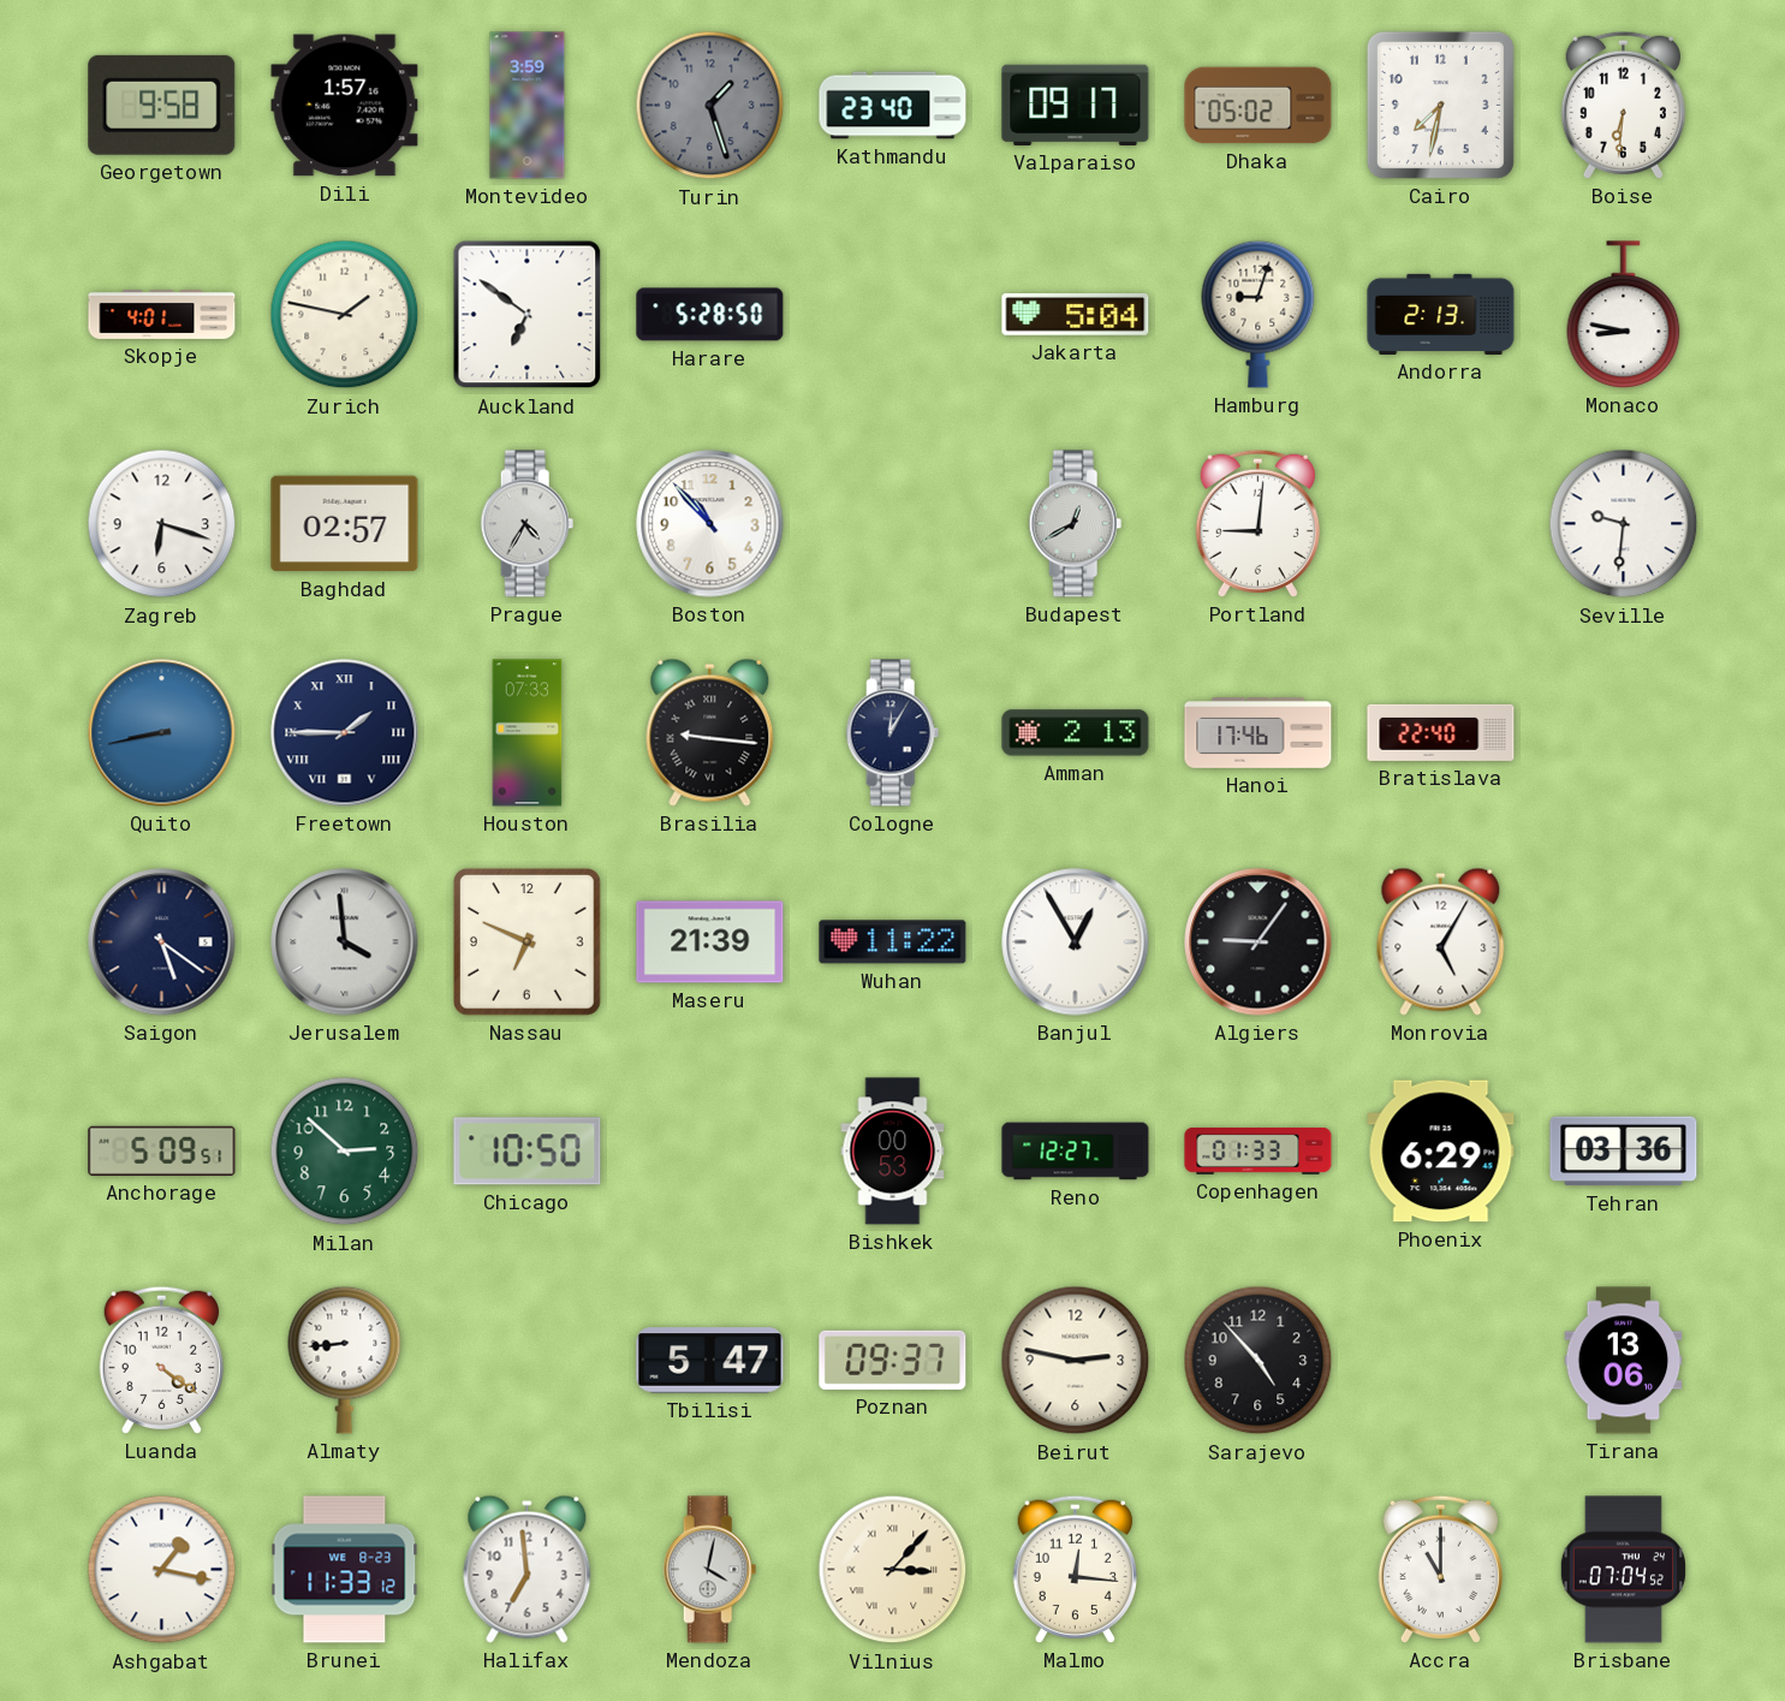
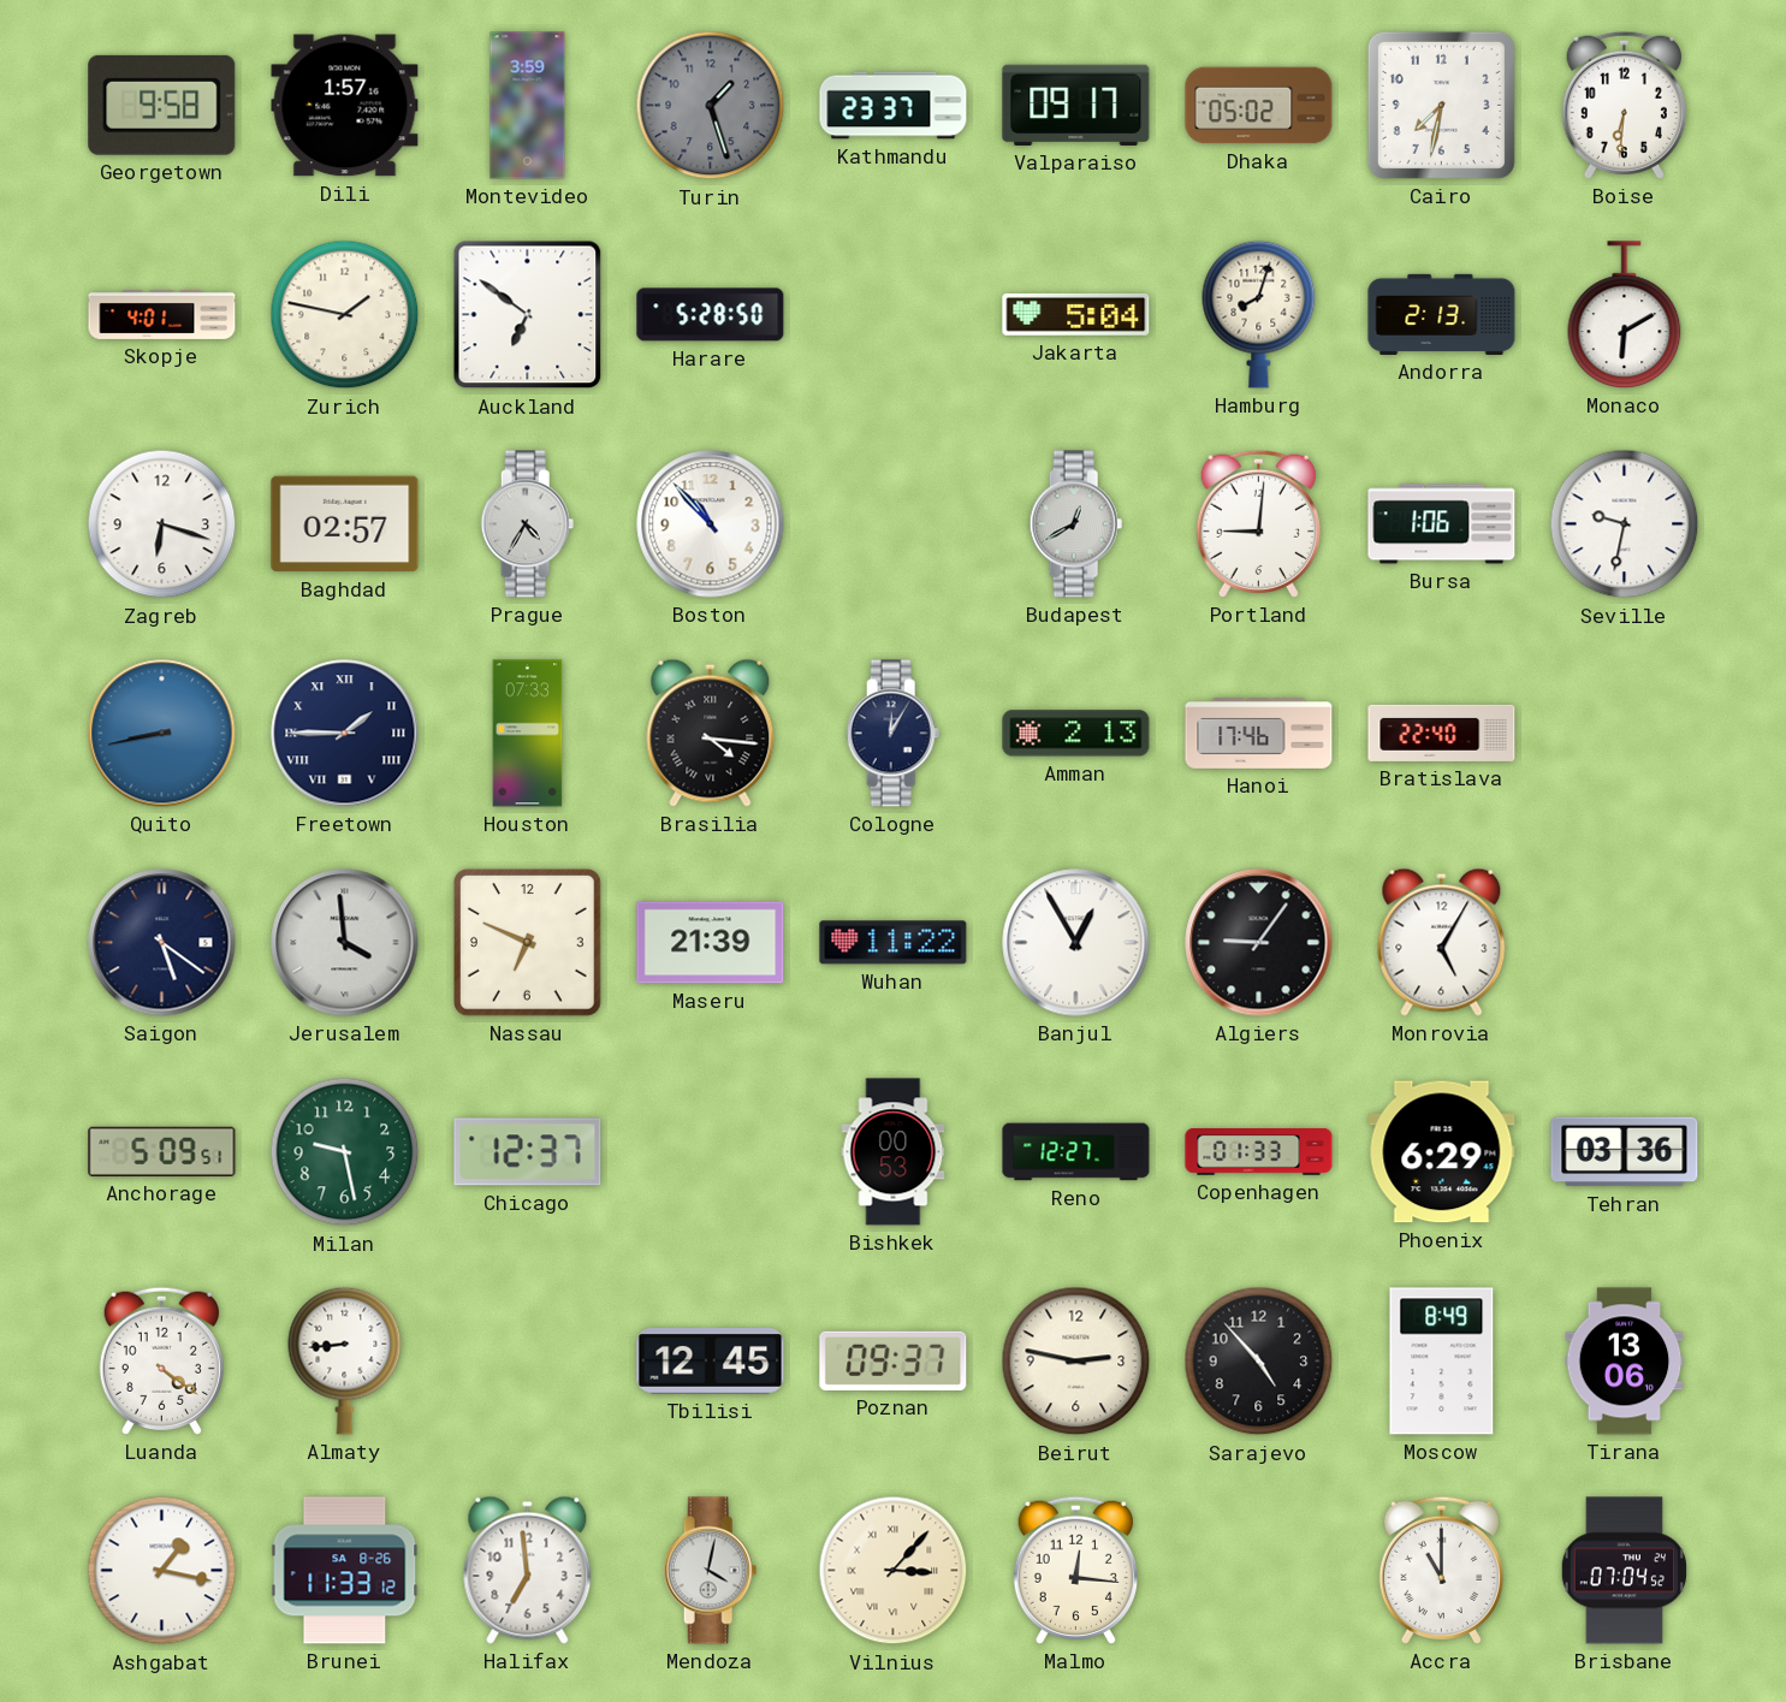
Kathmandu: 23:40 -> 23:37 (894, 106)
Hamburg: 9:03 -> 8:03 (1259, 314)
Monaco: 8:47 -> 6:10 (1625, 315)
Bursa: none -> 1:06 (1442, 524)
Seville: 9:31 -> 9:32 (1625, 524)
Brasilia: 9:16 -> 4:16 (711, 733)
Milan: 2:52 -> 9:28 (345, 1152)
Chicago: 10:50 -> 12:37 (528, 1152)
Tbilisi: 5:47 -> 12:45 (711, 1362)
Moscow: none -> 8:49 (1442, 1362)
Brunei date: WE 8-23 -> SA 8-26 (345, 1571)
